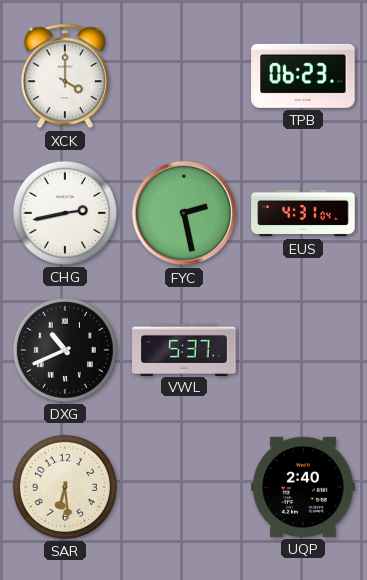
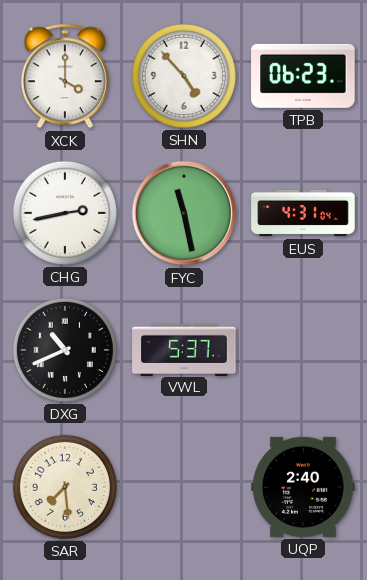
SHN: none -> 4:53 (184, 76)
FYC: 2:28 -> 11:28 (184, 213)
SAR: 6:29 -> 7:29 (65, 487)
